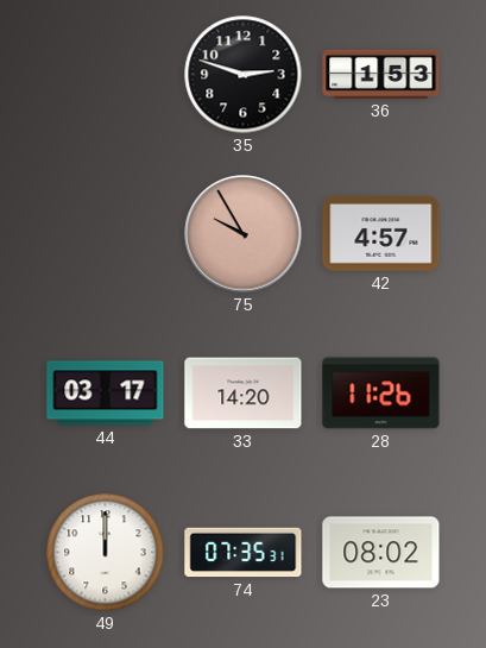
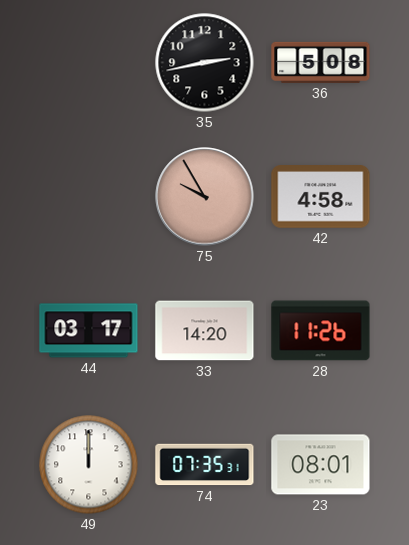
35: 2:48 -> 2:43 (205, 63)
36: 1:53 -> 5:08 (321, 62)
42: 4:57 -> 4:58 (321, 197)
23: 08:02 -> 08:01 (321, 465)
